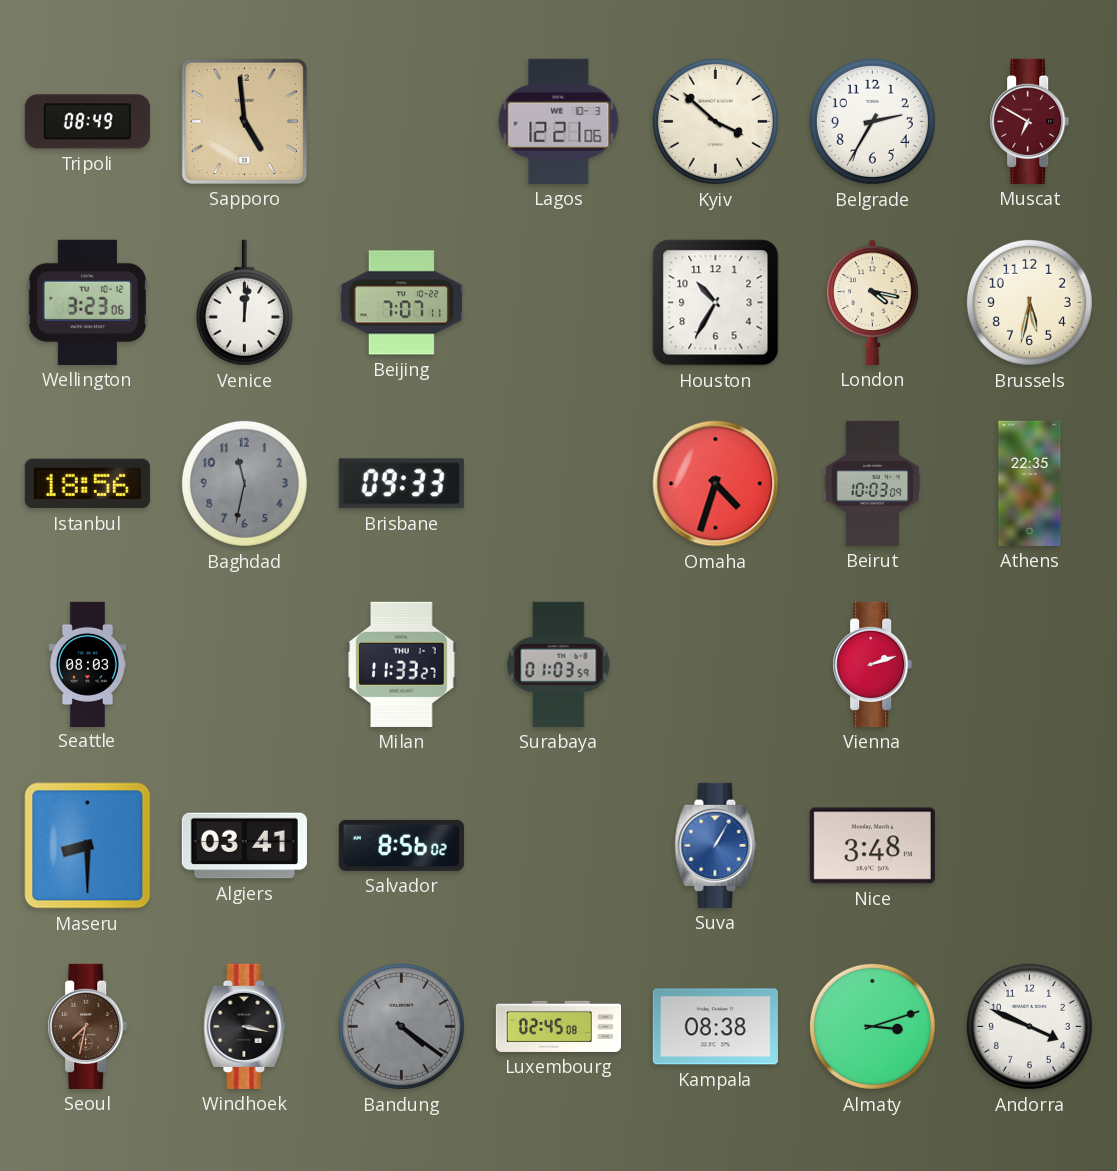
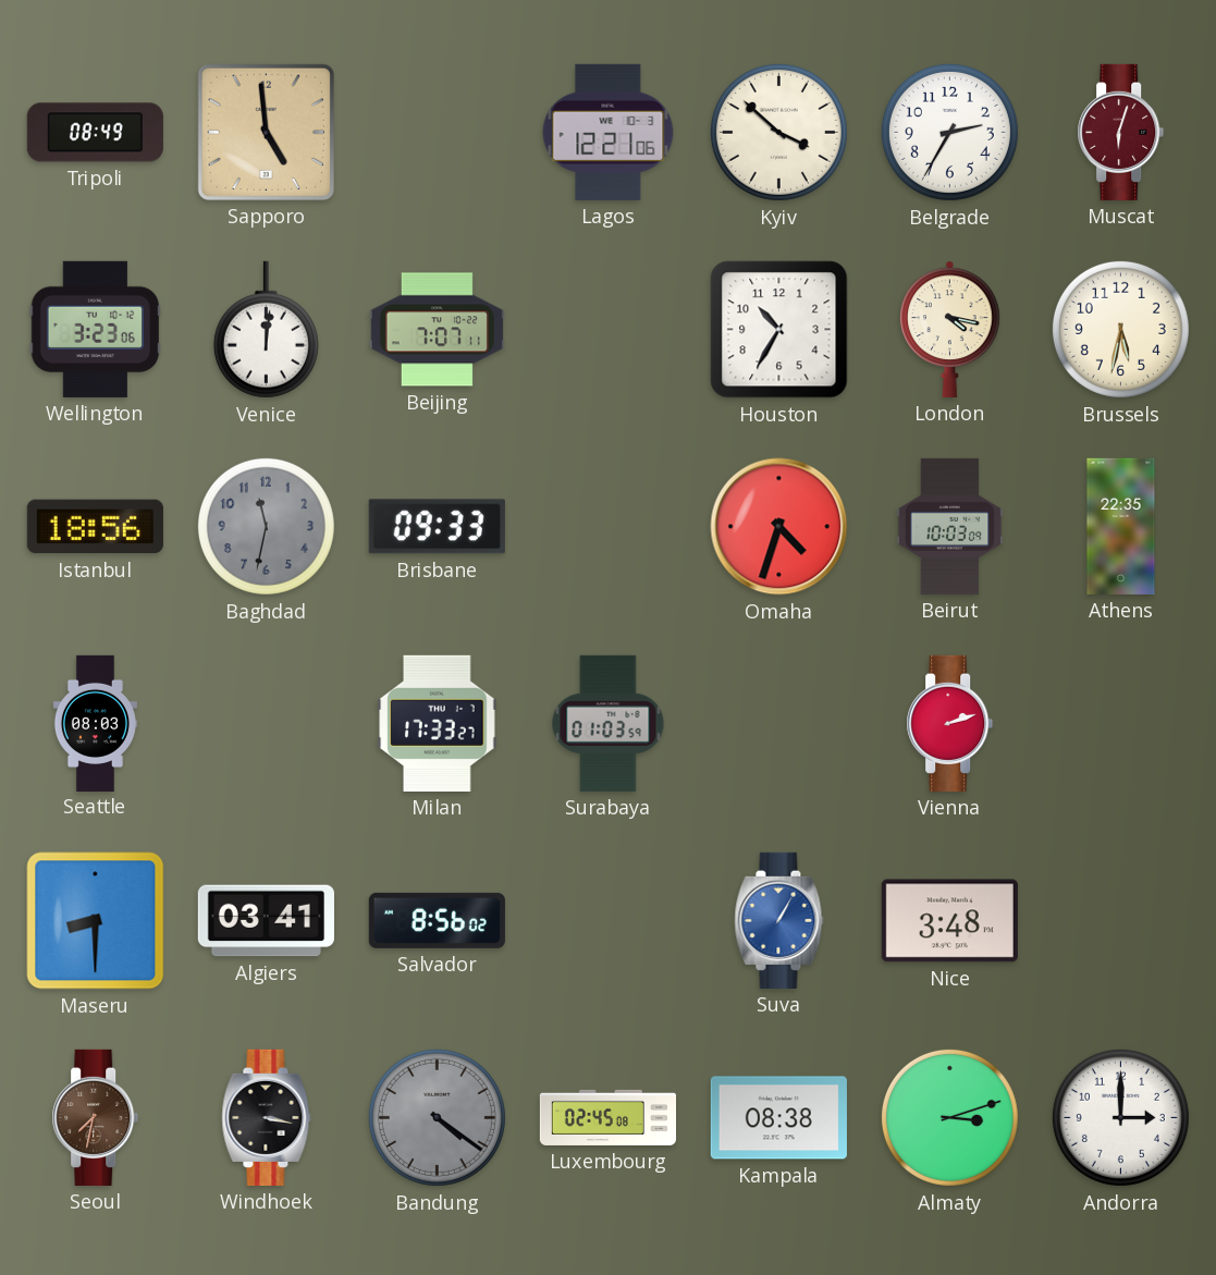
Muscat: 6:50 -> 6:03 (1121, 132)
Milan: 11:33 -> 17:33 (438, 723)
Andorra: 3:49 -> 3:00 (1120, 1117)
